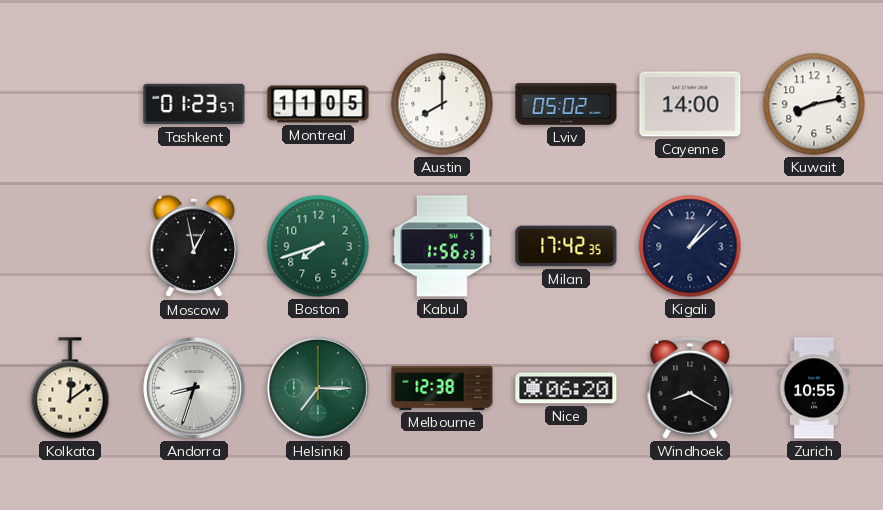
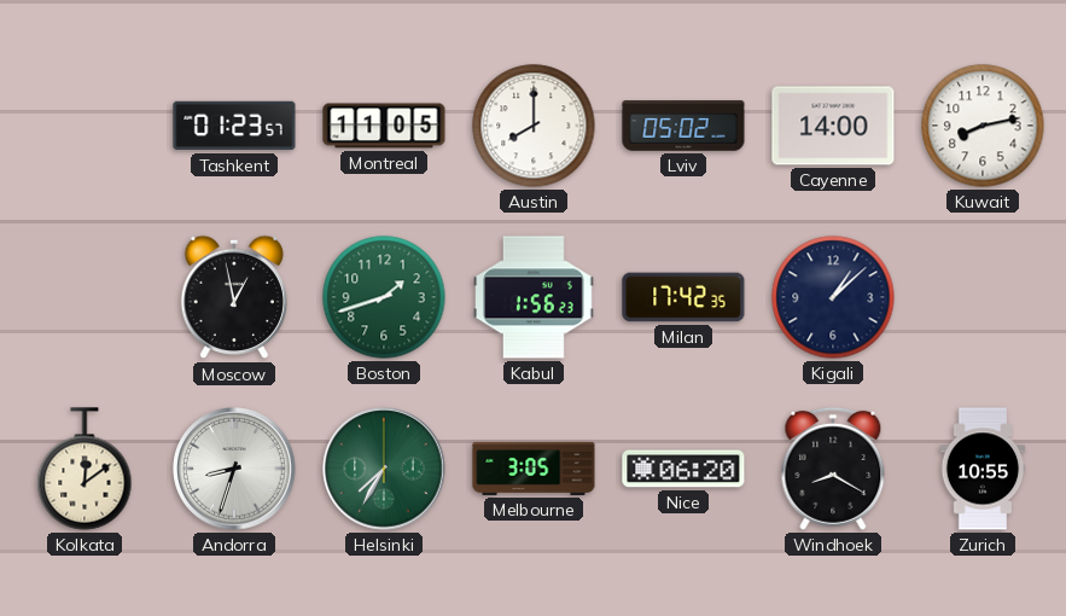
Boston: 7:42 -> 1:42 (384, 297)
Helsinki: 7:15 -> 7:35 (384, 469)
Melbourne: 12:38 -> 3:05 (534, 469)
